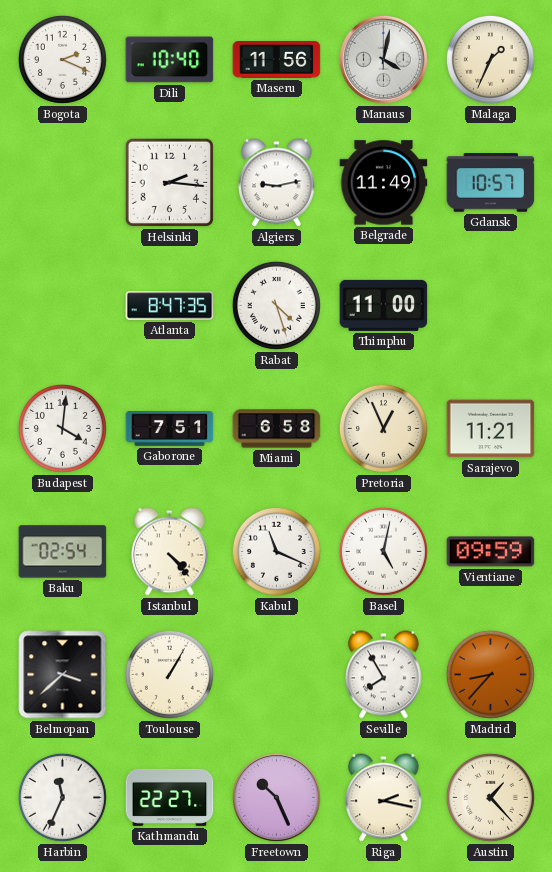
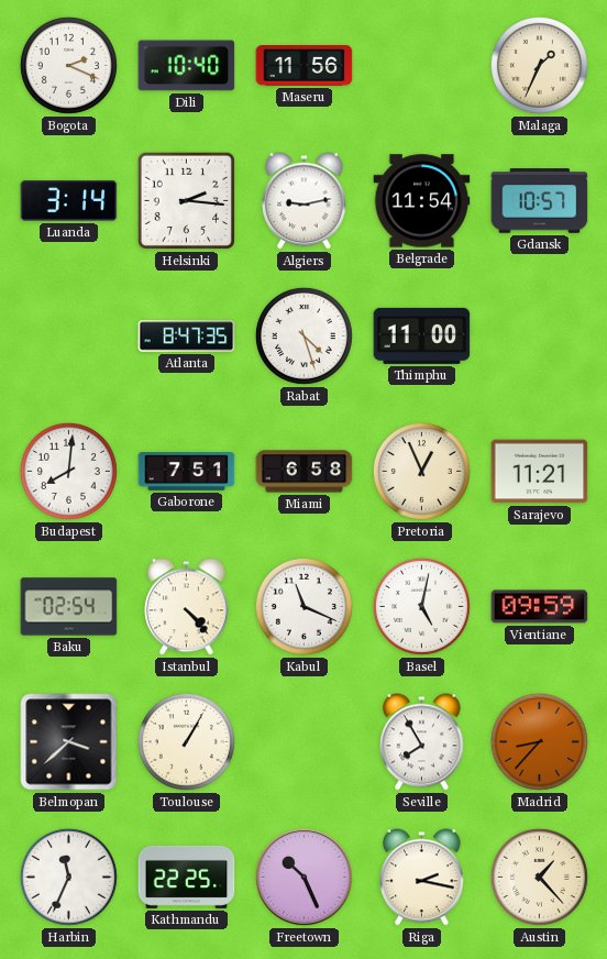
Manaus: 4:02 -> none (383, 59)
Luanda: none -> 3:14 (69, 200)
Belgrade: 11:49 -> 11:54 (422, 201)
Budapest: 4:01 -> 8:01 (68, 471)
Kathmandu: 22:27 -> 22:25 (187, 877)
